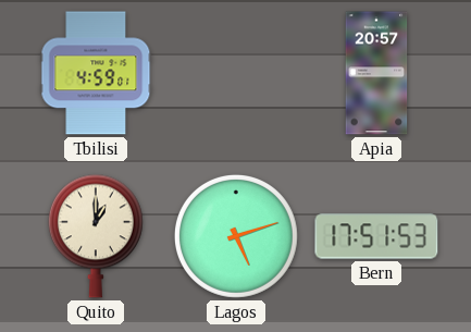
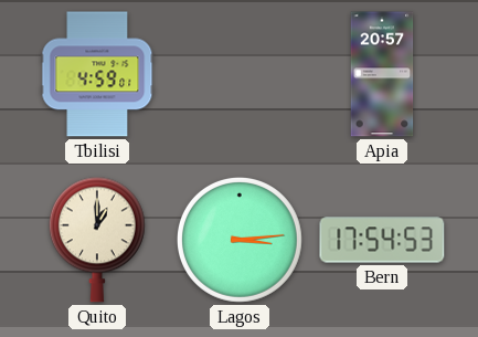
Lagos: 5:12 -> 3:14 (240, 240)
Bern: 17:51 -> 17:54 (382, 240)
